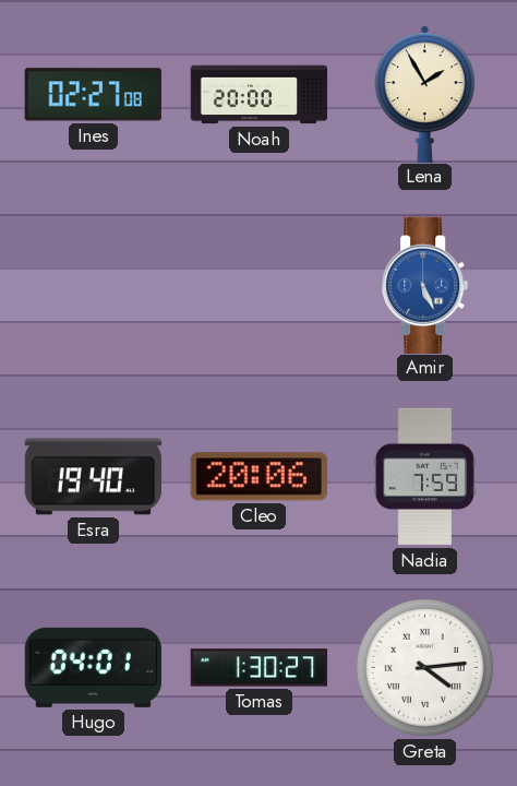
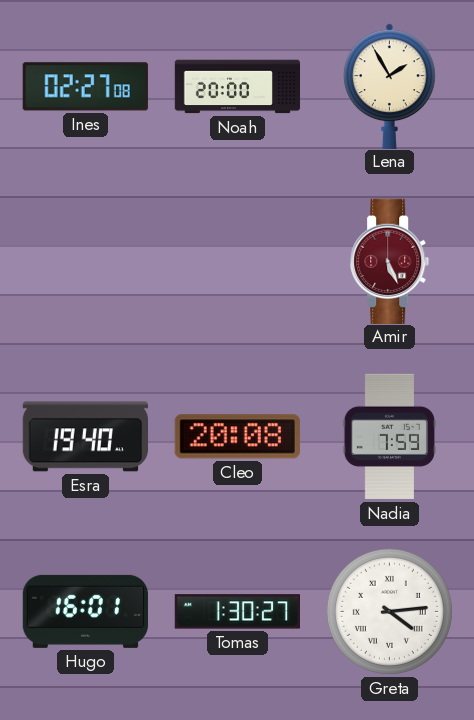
Amir dial: blue -> burgundy (390, 261)
Cleo: 20:06 -> 20:08 (237, 437)
Hugo: 04:01 -> 16:01 (85, 611)
